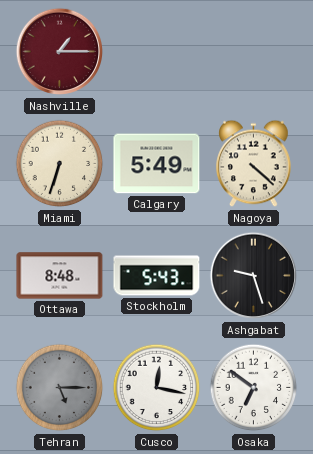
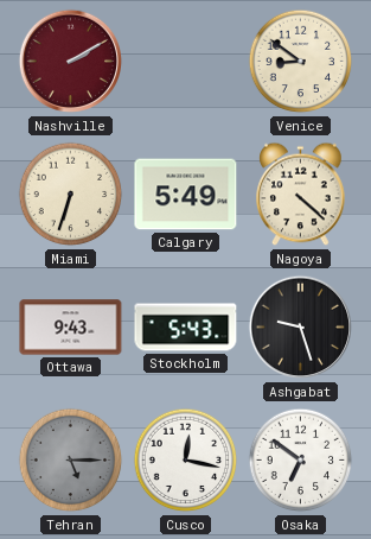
Nashville: 1:15 -> 2:10 (71, 62)
Venice: none -> 8:51 (301, 62)
Ottawa: 8:48 -> 9:43 (71, 328)
